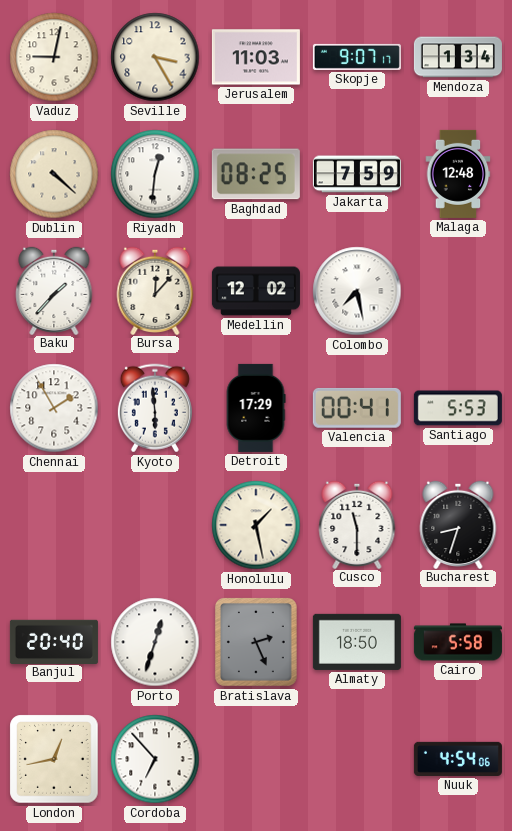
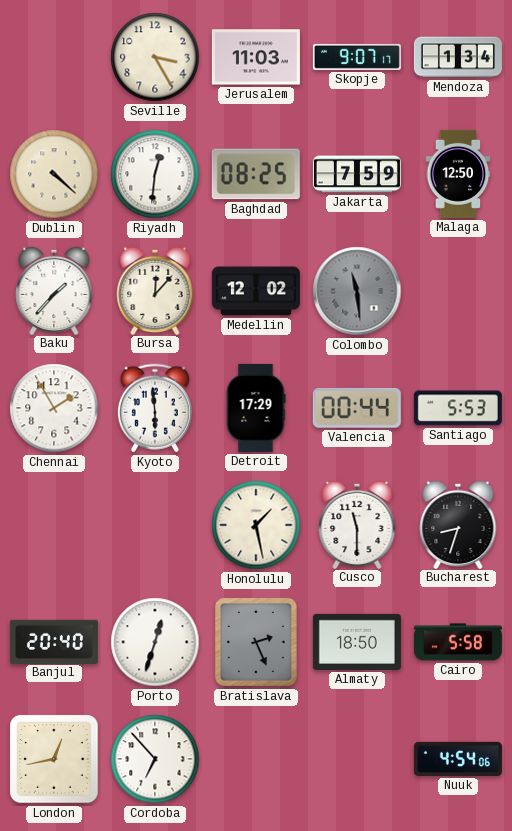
Vaduz: 9:02 -> none (54, 57)
Malaga: 12:48 -> 12:50 (458, 174)
Colombo: 7:28 -> 11:29 (357, 291)
Colombo dial: white -> grey (357, 291)
Valencia: 00:41 -> 00:44 (357, 408)
